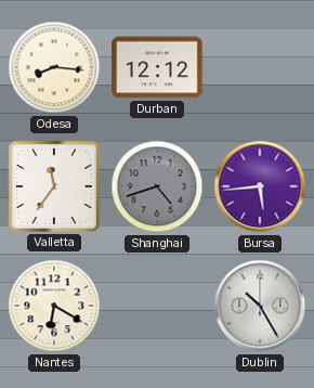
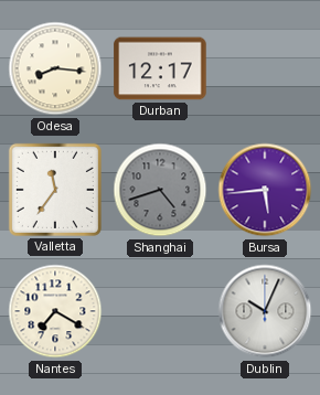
Durban: 12:12 -> 12:17 (160, 68)
Nantes: 6:20 -> 7:20 (55, 311)
Dublin: 10:25 -> 10:04 (265, 311)
